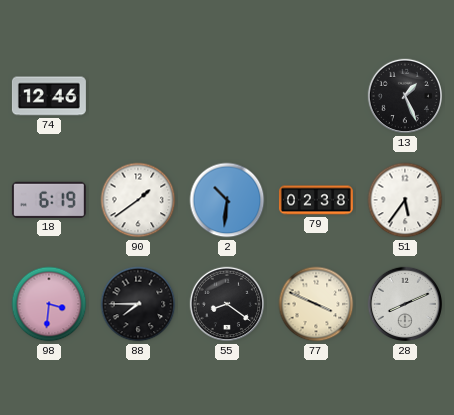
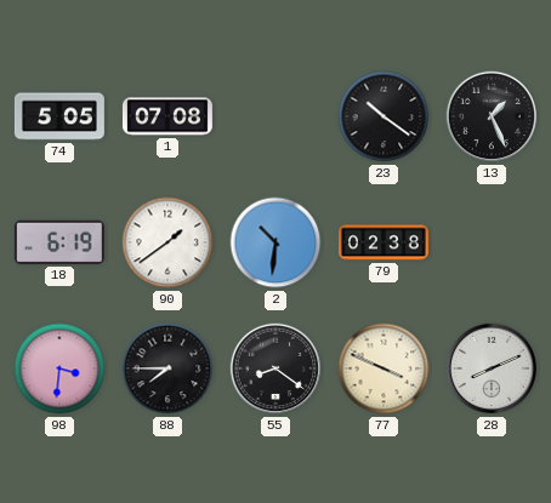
74: 12:46 -> 5:05 (59, 116)
1: none -> 07:08 (167, 116)
23: none -> 10:21 (384, 116)
51: 5:36 -> none (405, 200)
